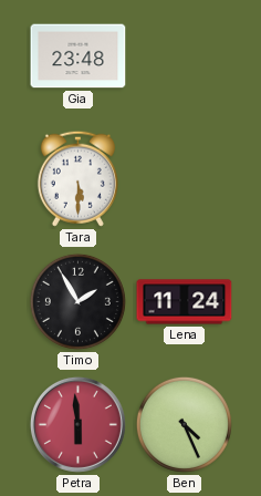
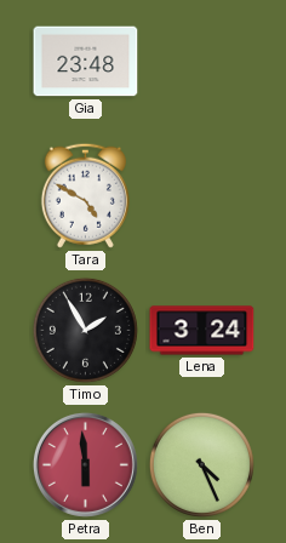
Tara: 5:30 -> 4:50 (85, 195)
Lena: 11:24 -> 3:24 (202, 331)
